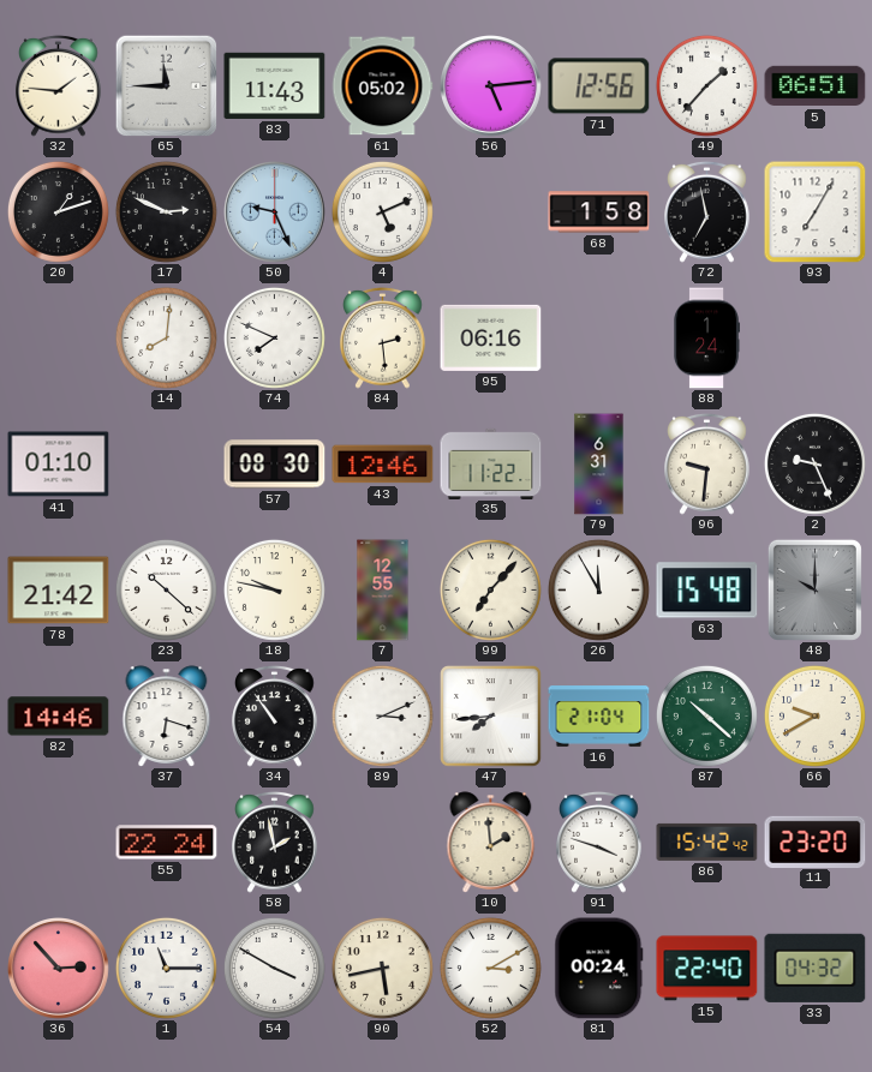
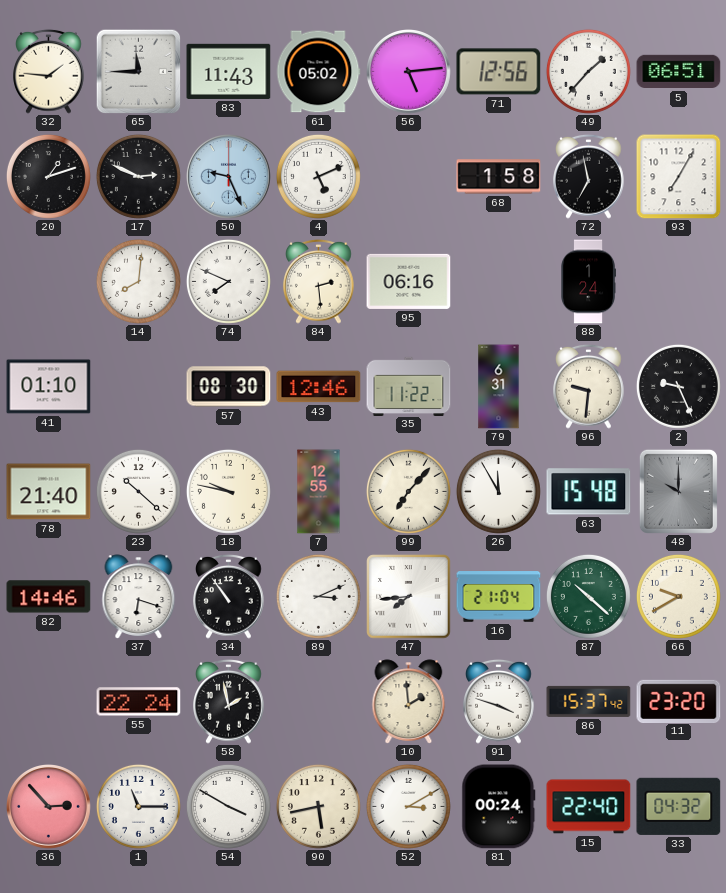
78: 21:42 -> 21:40 (49, 492)
86: 15:42 -> 15:37 (589, 701)
